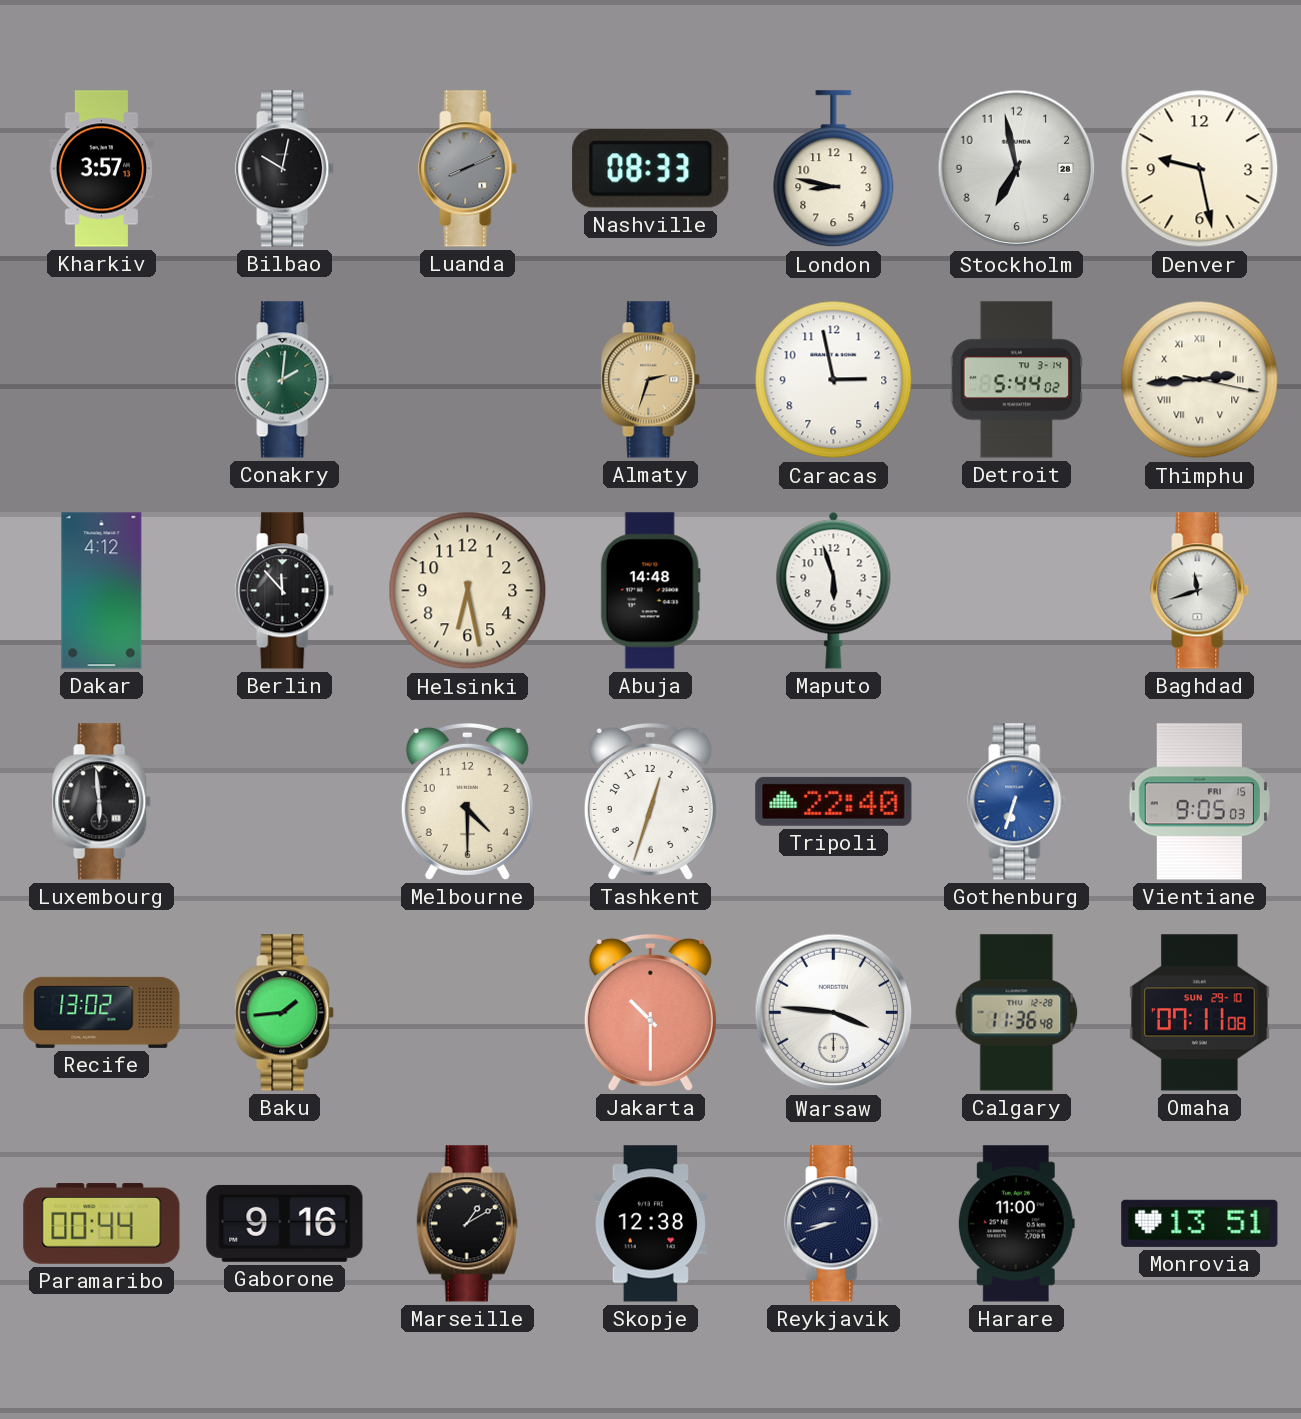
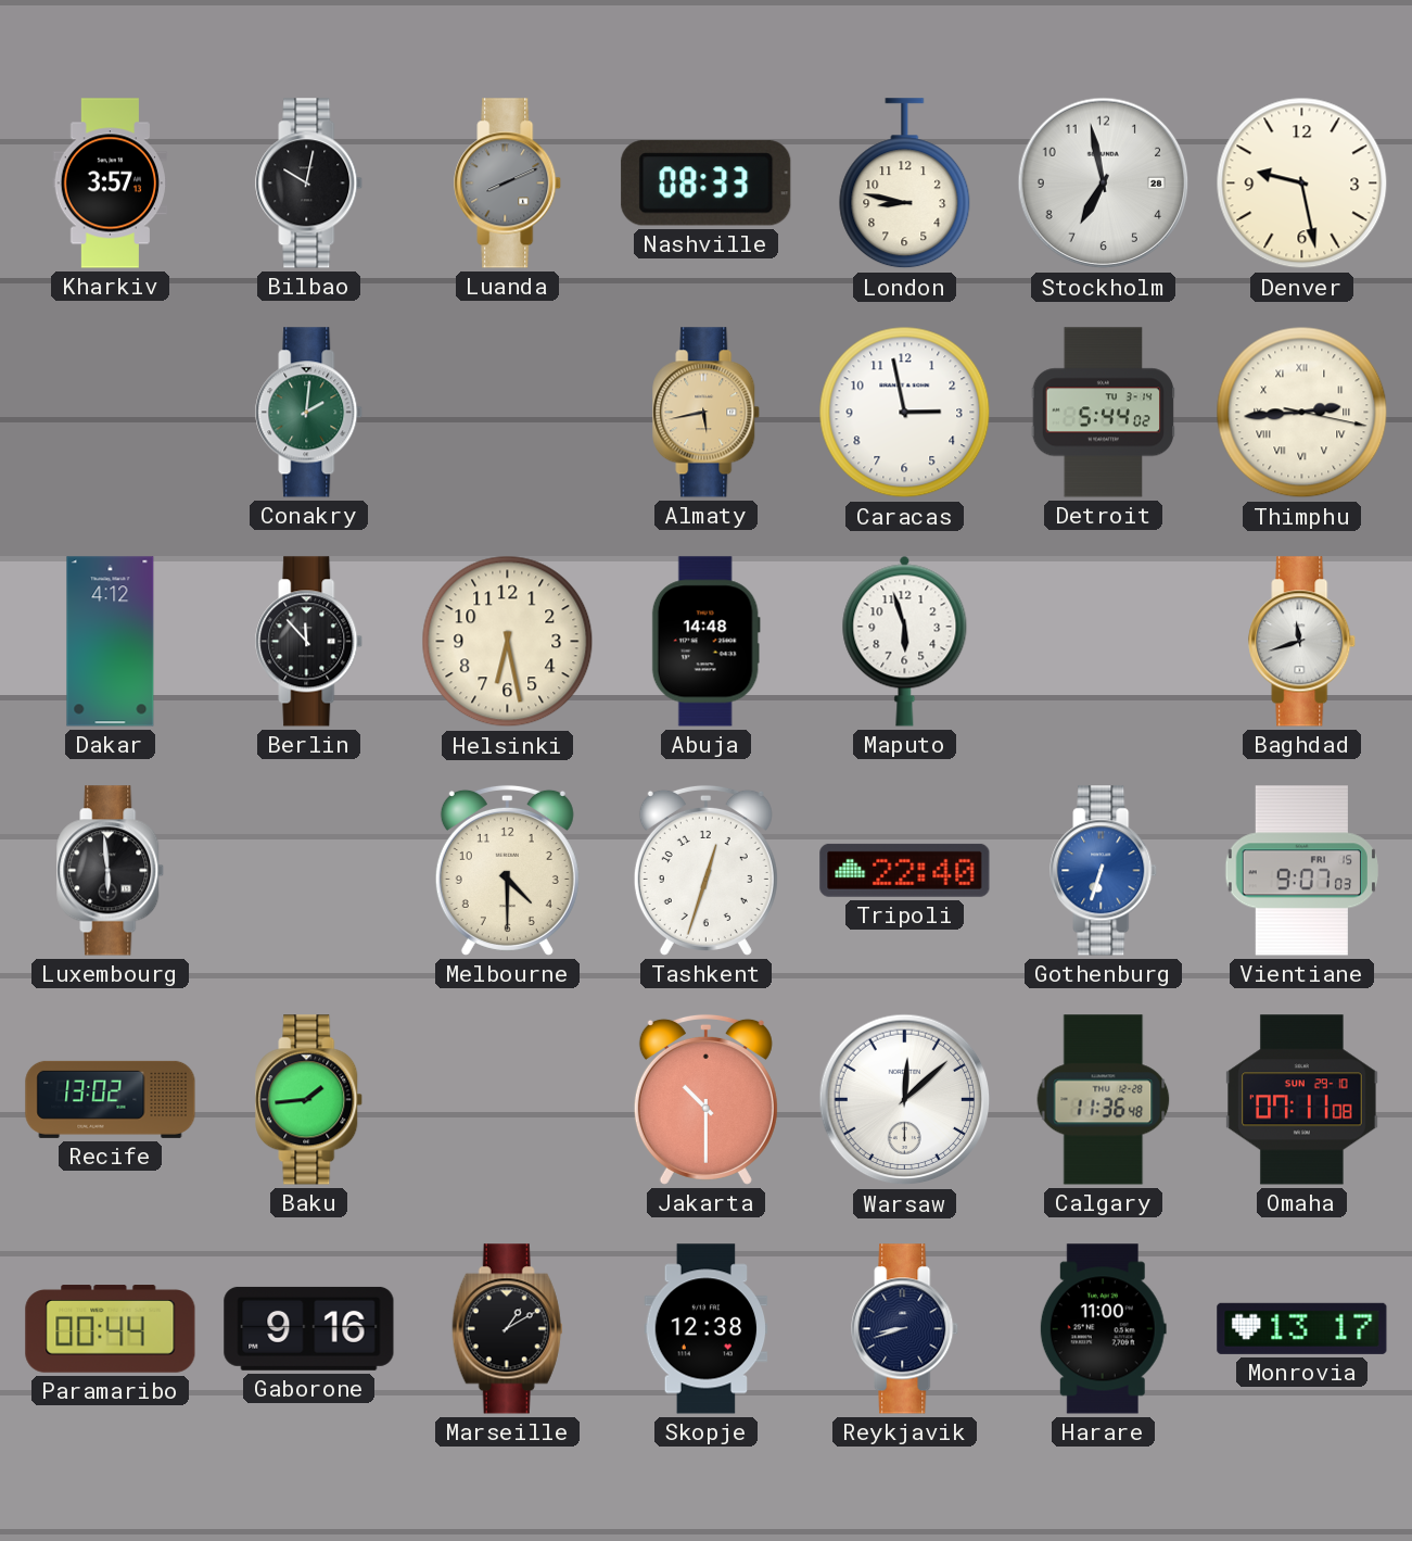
Almaty: 2:33 -> 5:43 (707, 413)
Vientiane: 9:05 -> 9:07 (1301, 871)
Warsaw: 3:46 -> 12:08 (905, 1100)
Monrovia: 13:51 -> 13:17 (1302, 1328)
